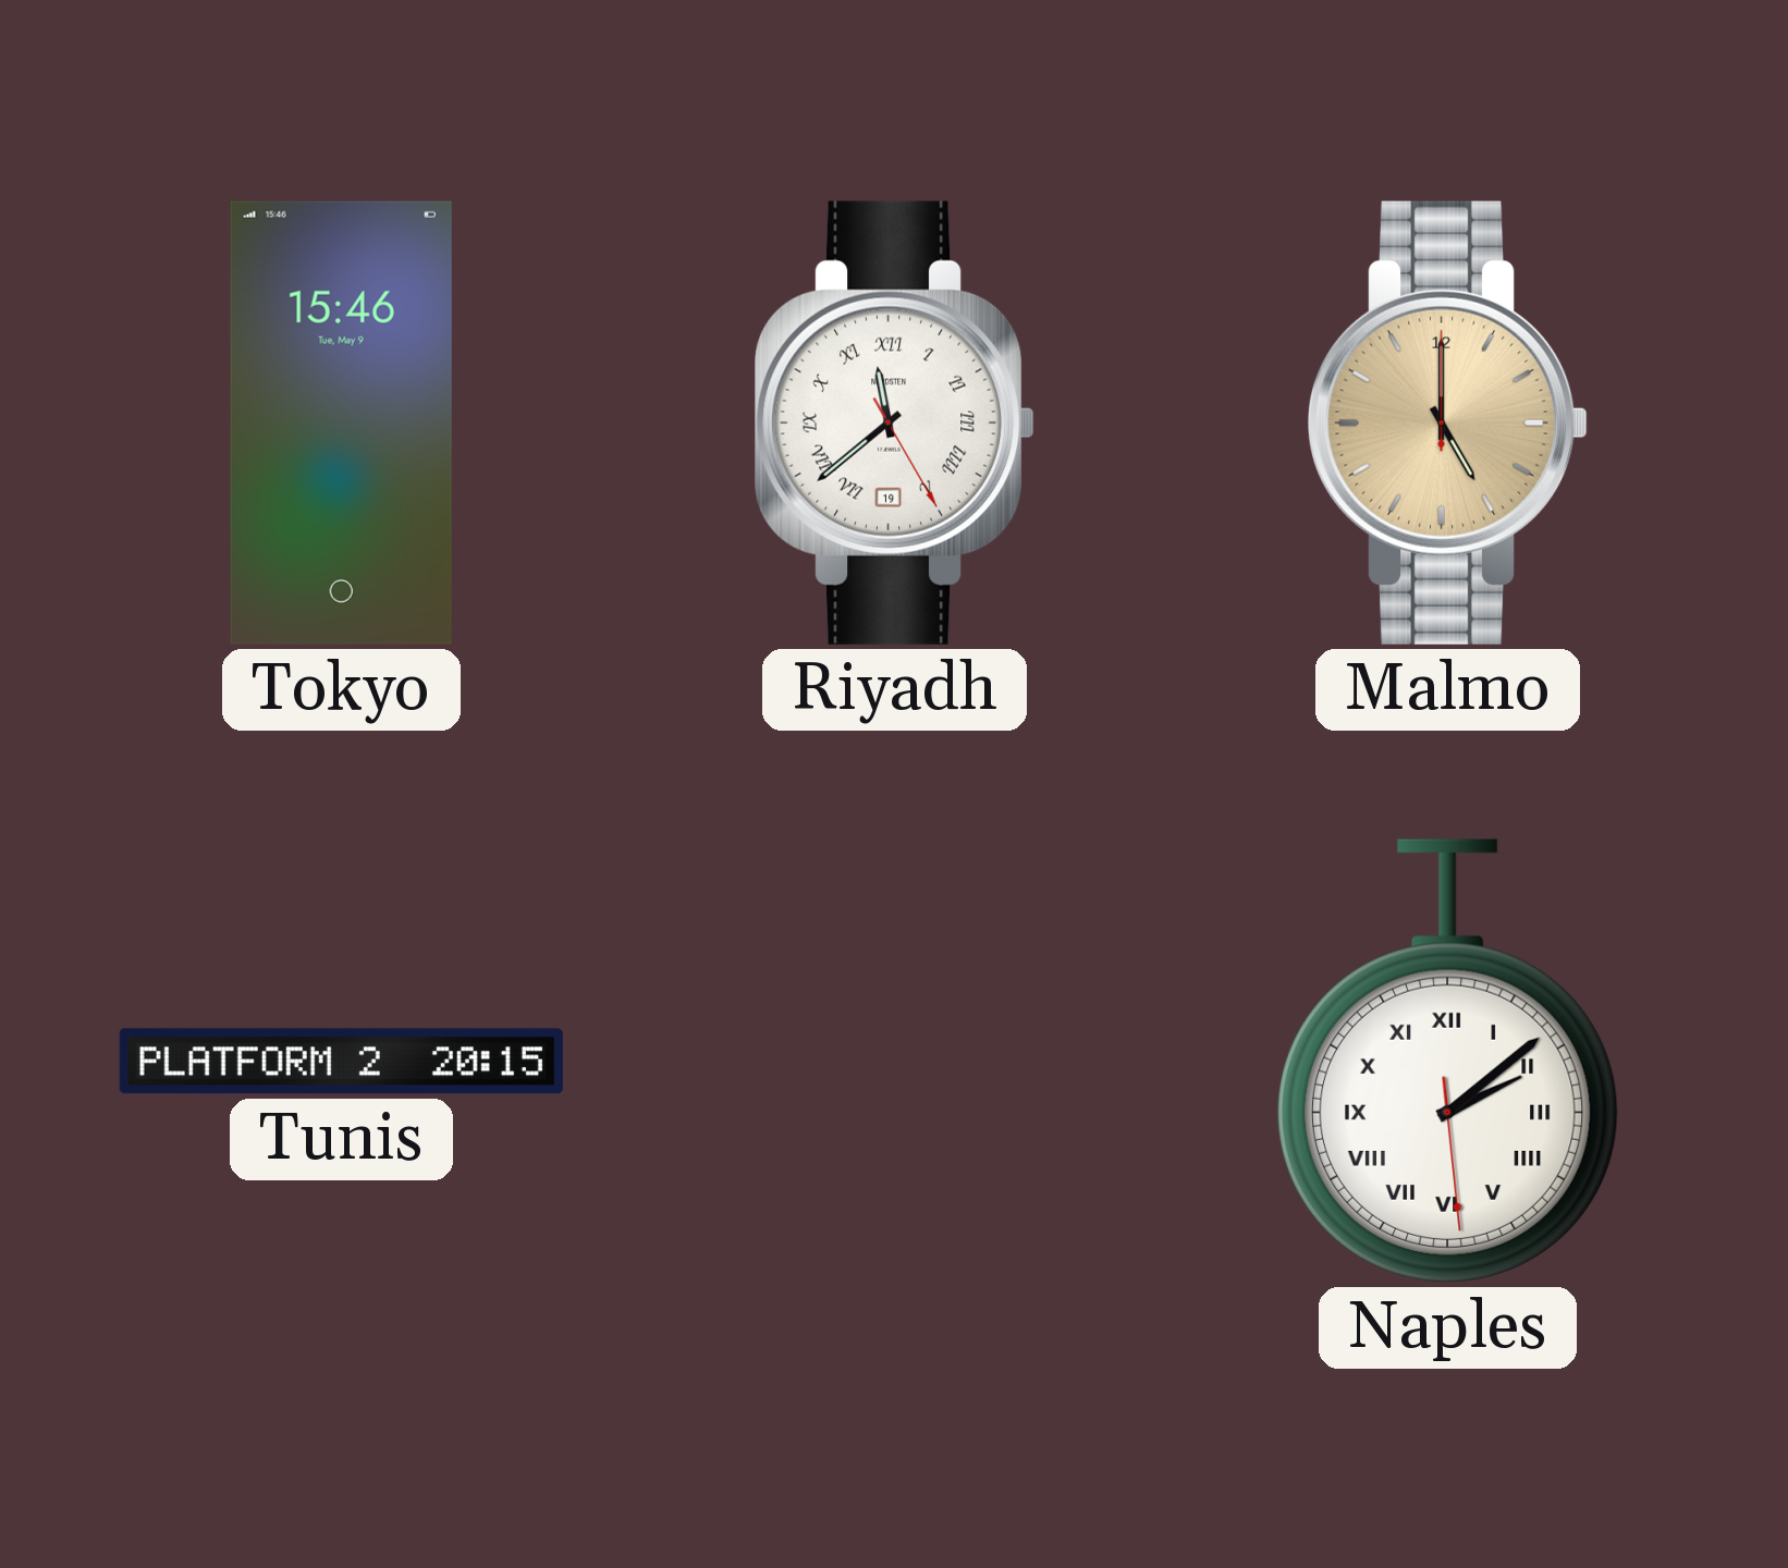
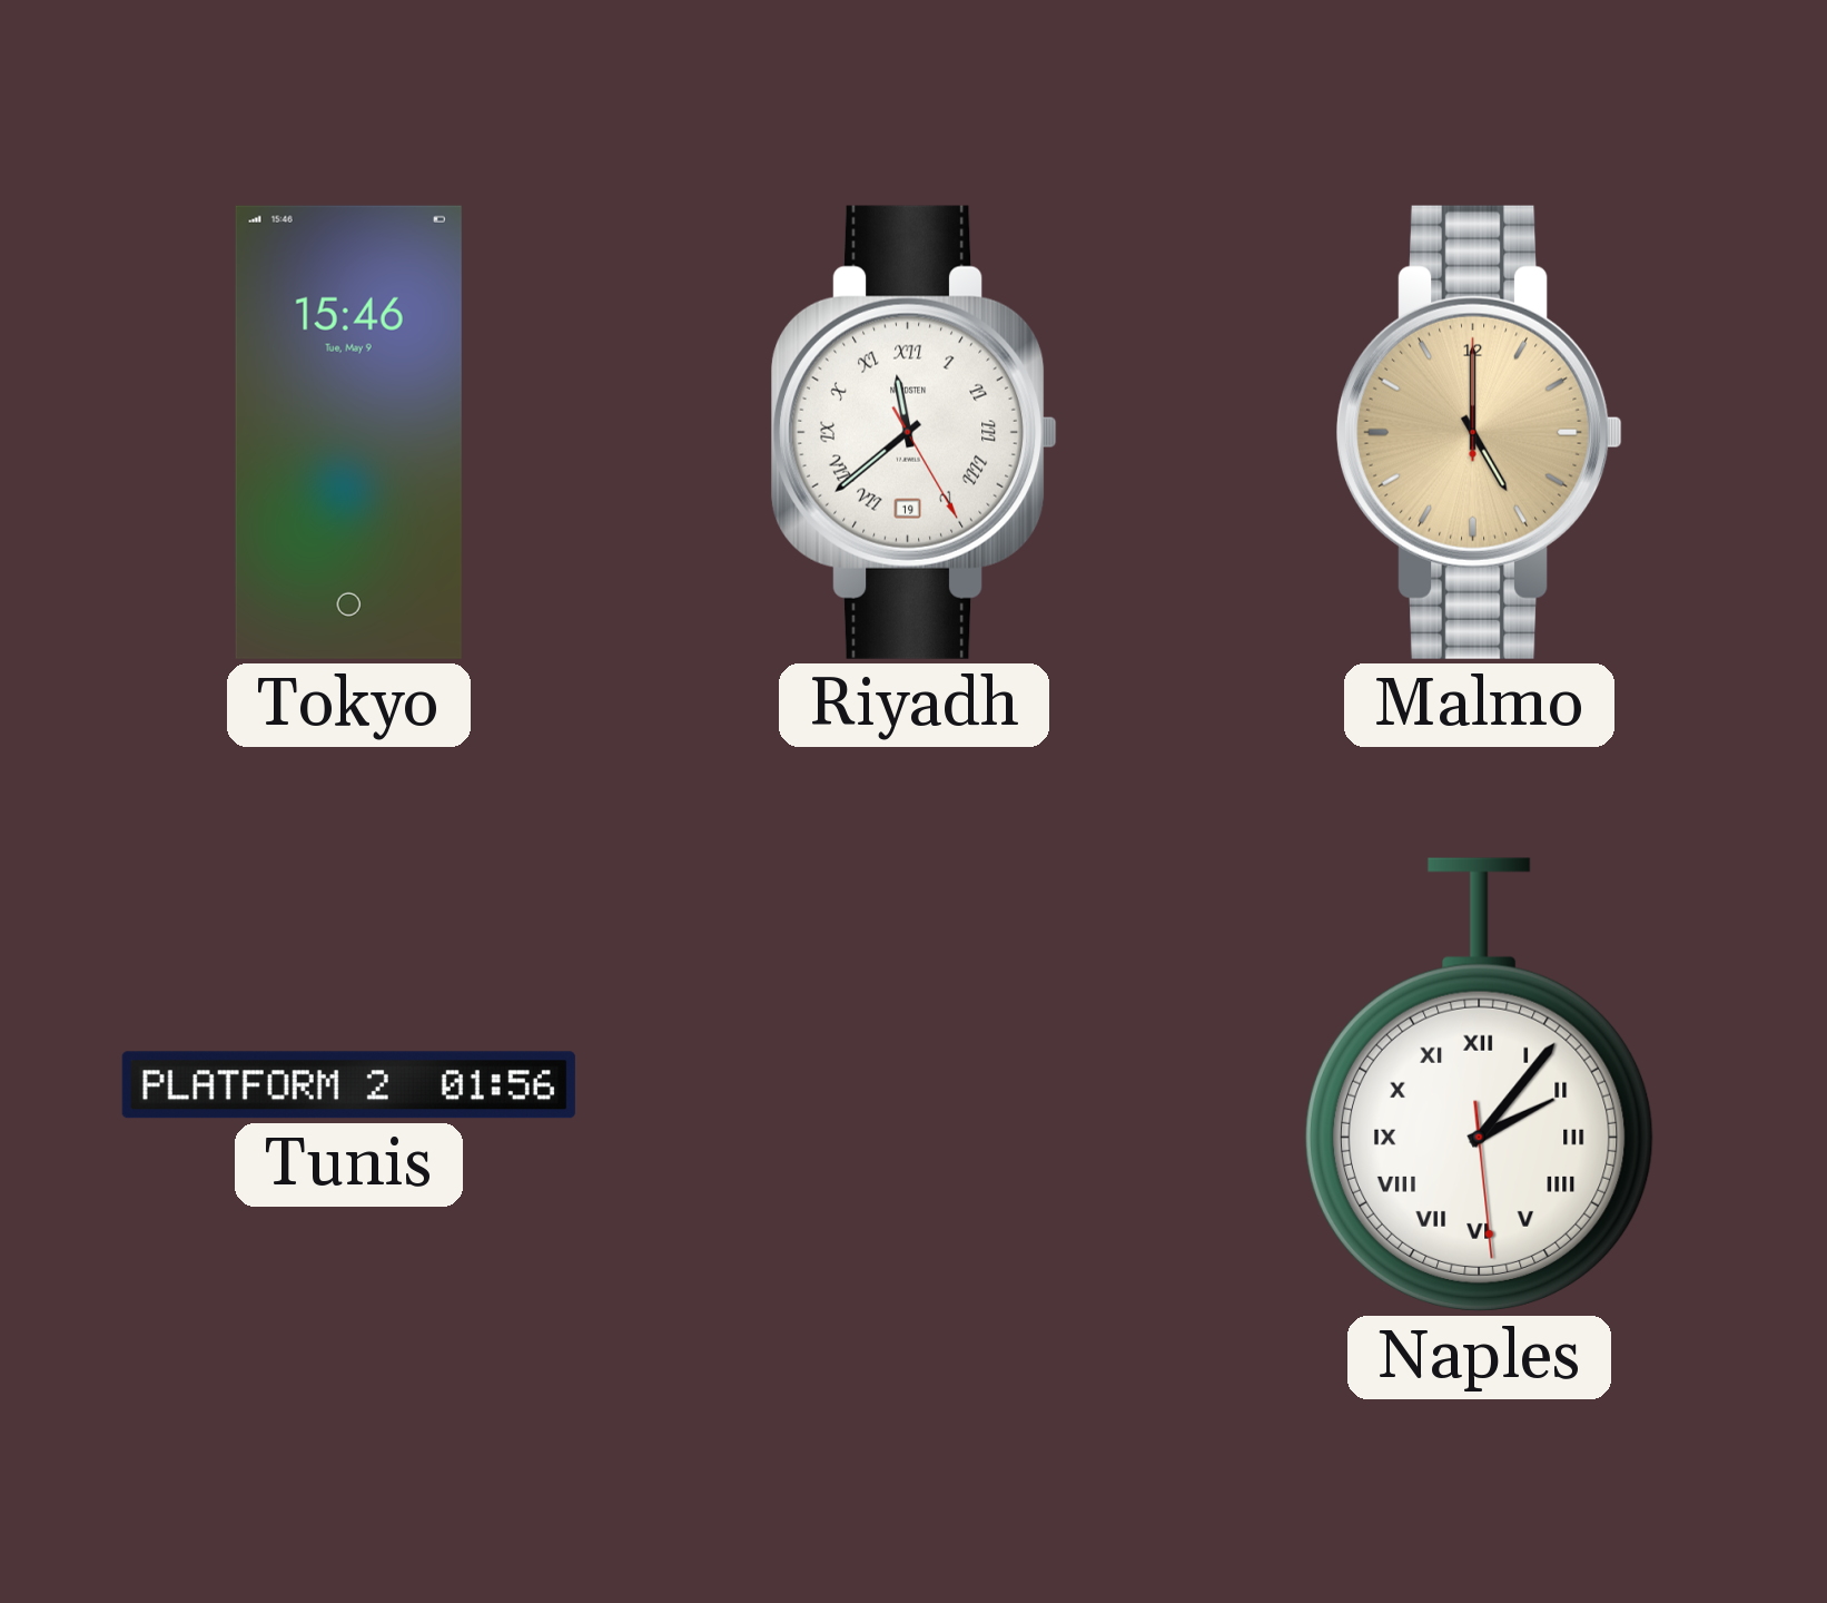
Tunis: 20:15 -> 01:56 (348, 1085)
Naples: 2:08 -> 2:06 (1479, 1084)
